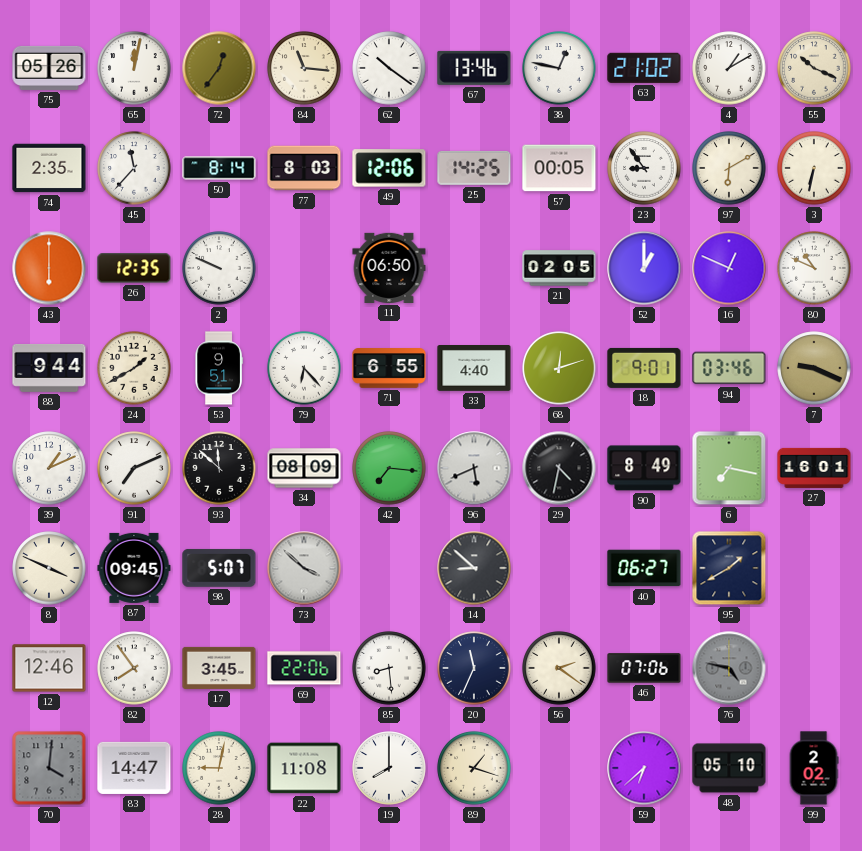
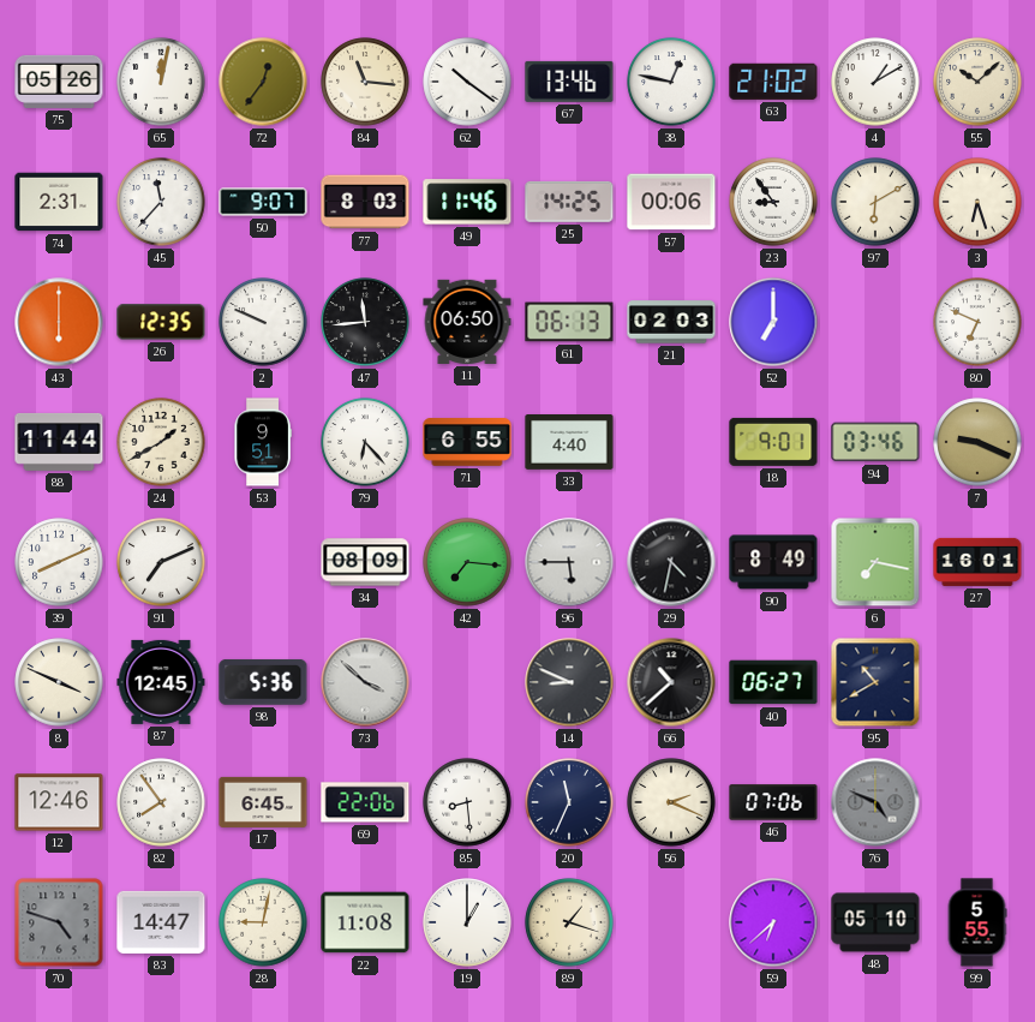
55: 10:19 -> 10:08 (977, 82)
74: 2:35 -> 2:31 (59, 202)
50: 8:14 -> 9:07 (263, 202)
49: 12:06 -> 11:46 (467, 202)
57: 00:05 -> 00:06 (671, 202)
3: 6:32 -> 6:27 (977, 202)
47: none -> 11:44 (365, 322)
61: none -> 06:13 (569, 322)
21: 02:05 -> 02:03 (671, 322)
52: 1:00 -> 7:00 (773, 322)
16: 12:49 -> none (729, 268)
80: 10:49 -> 6:49 (977, 322)
88: 9:44 -> 11:44 (59, 442)
68: 12:12 -> none (559, 368)
39: 1:11 -> 8:11 (59, 562)
93: 11:52 -> none (219, 468)
96: 5:41 -> 5:45 (569, 562)
87: 09:45 -> 12:45 (161, 682)
98: 5:07 -> 5:36 (263, 682)
14: 8:52 -> 8:49 (569, 682)
66: none -> 10:38 (671, 682)
95: 1:40 -> 10:40 (875, 682)
17: 3:45 -> 6:45 (263, 802)
56: 2:21 -> 2:19 (671, 802)
76: 4:47 -> 4:49 (875, 802)
70: 4:01 -> 4:48 (59, 922)
19: 8:00 -> 1:00 (467, 922)
99: 2:02 -> 5:55 (977, 922)
